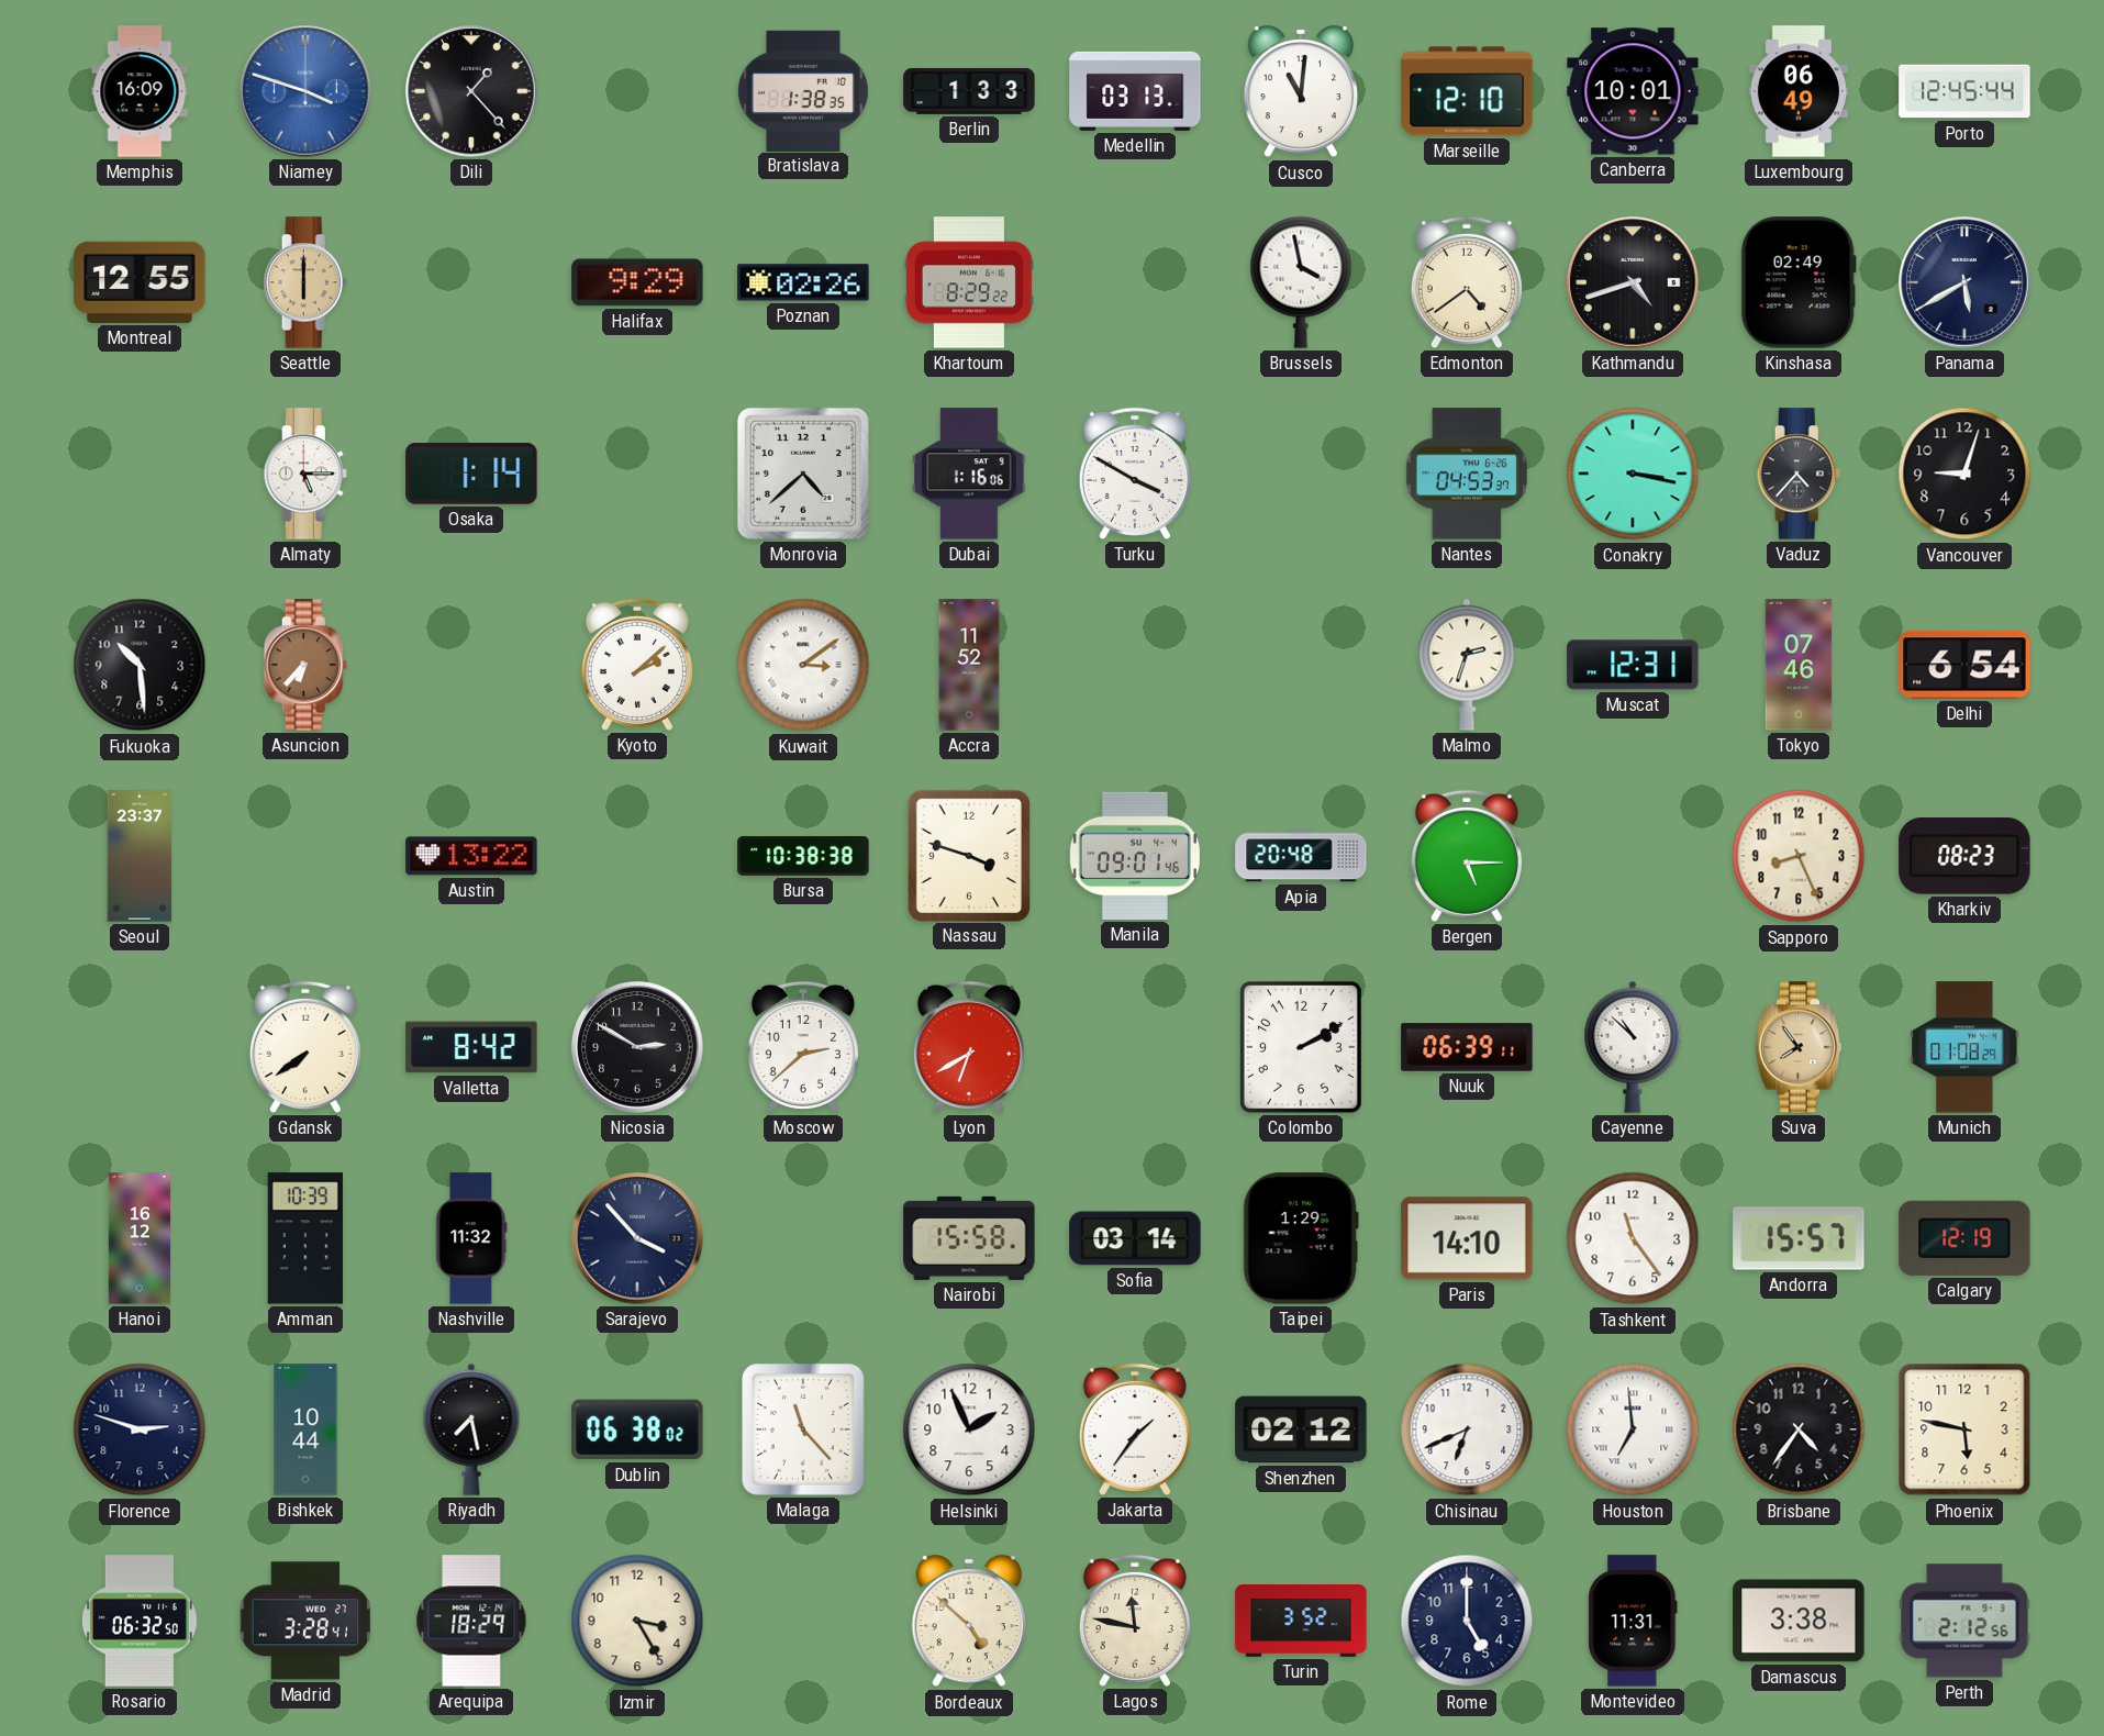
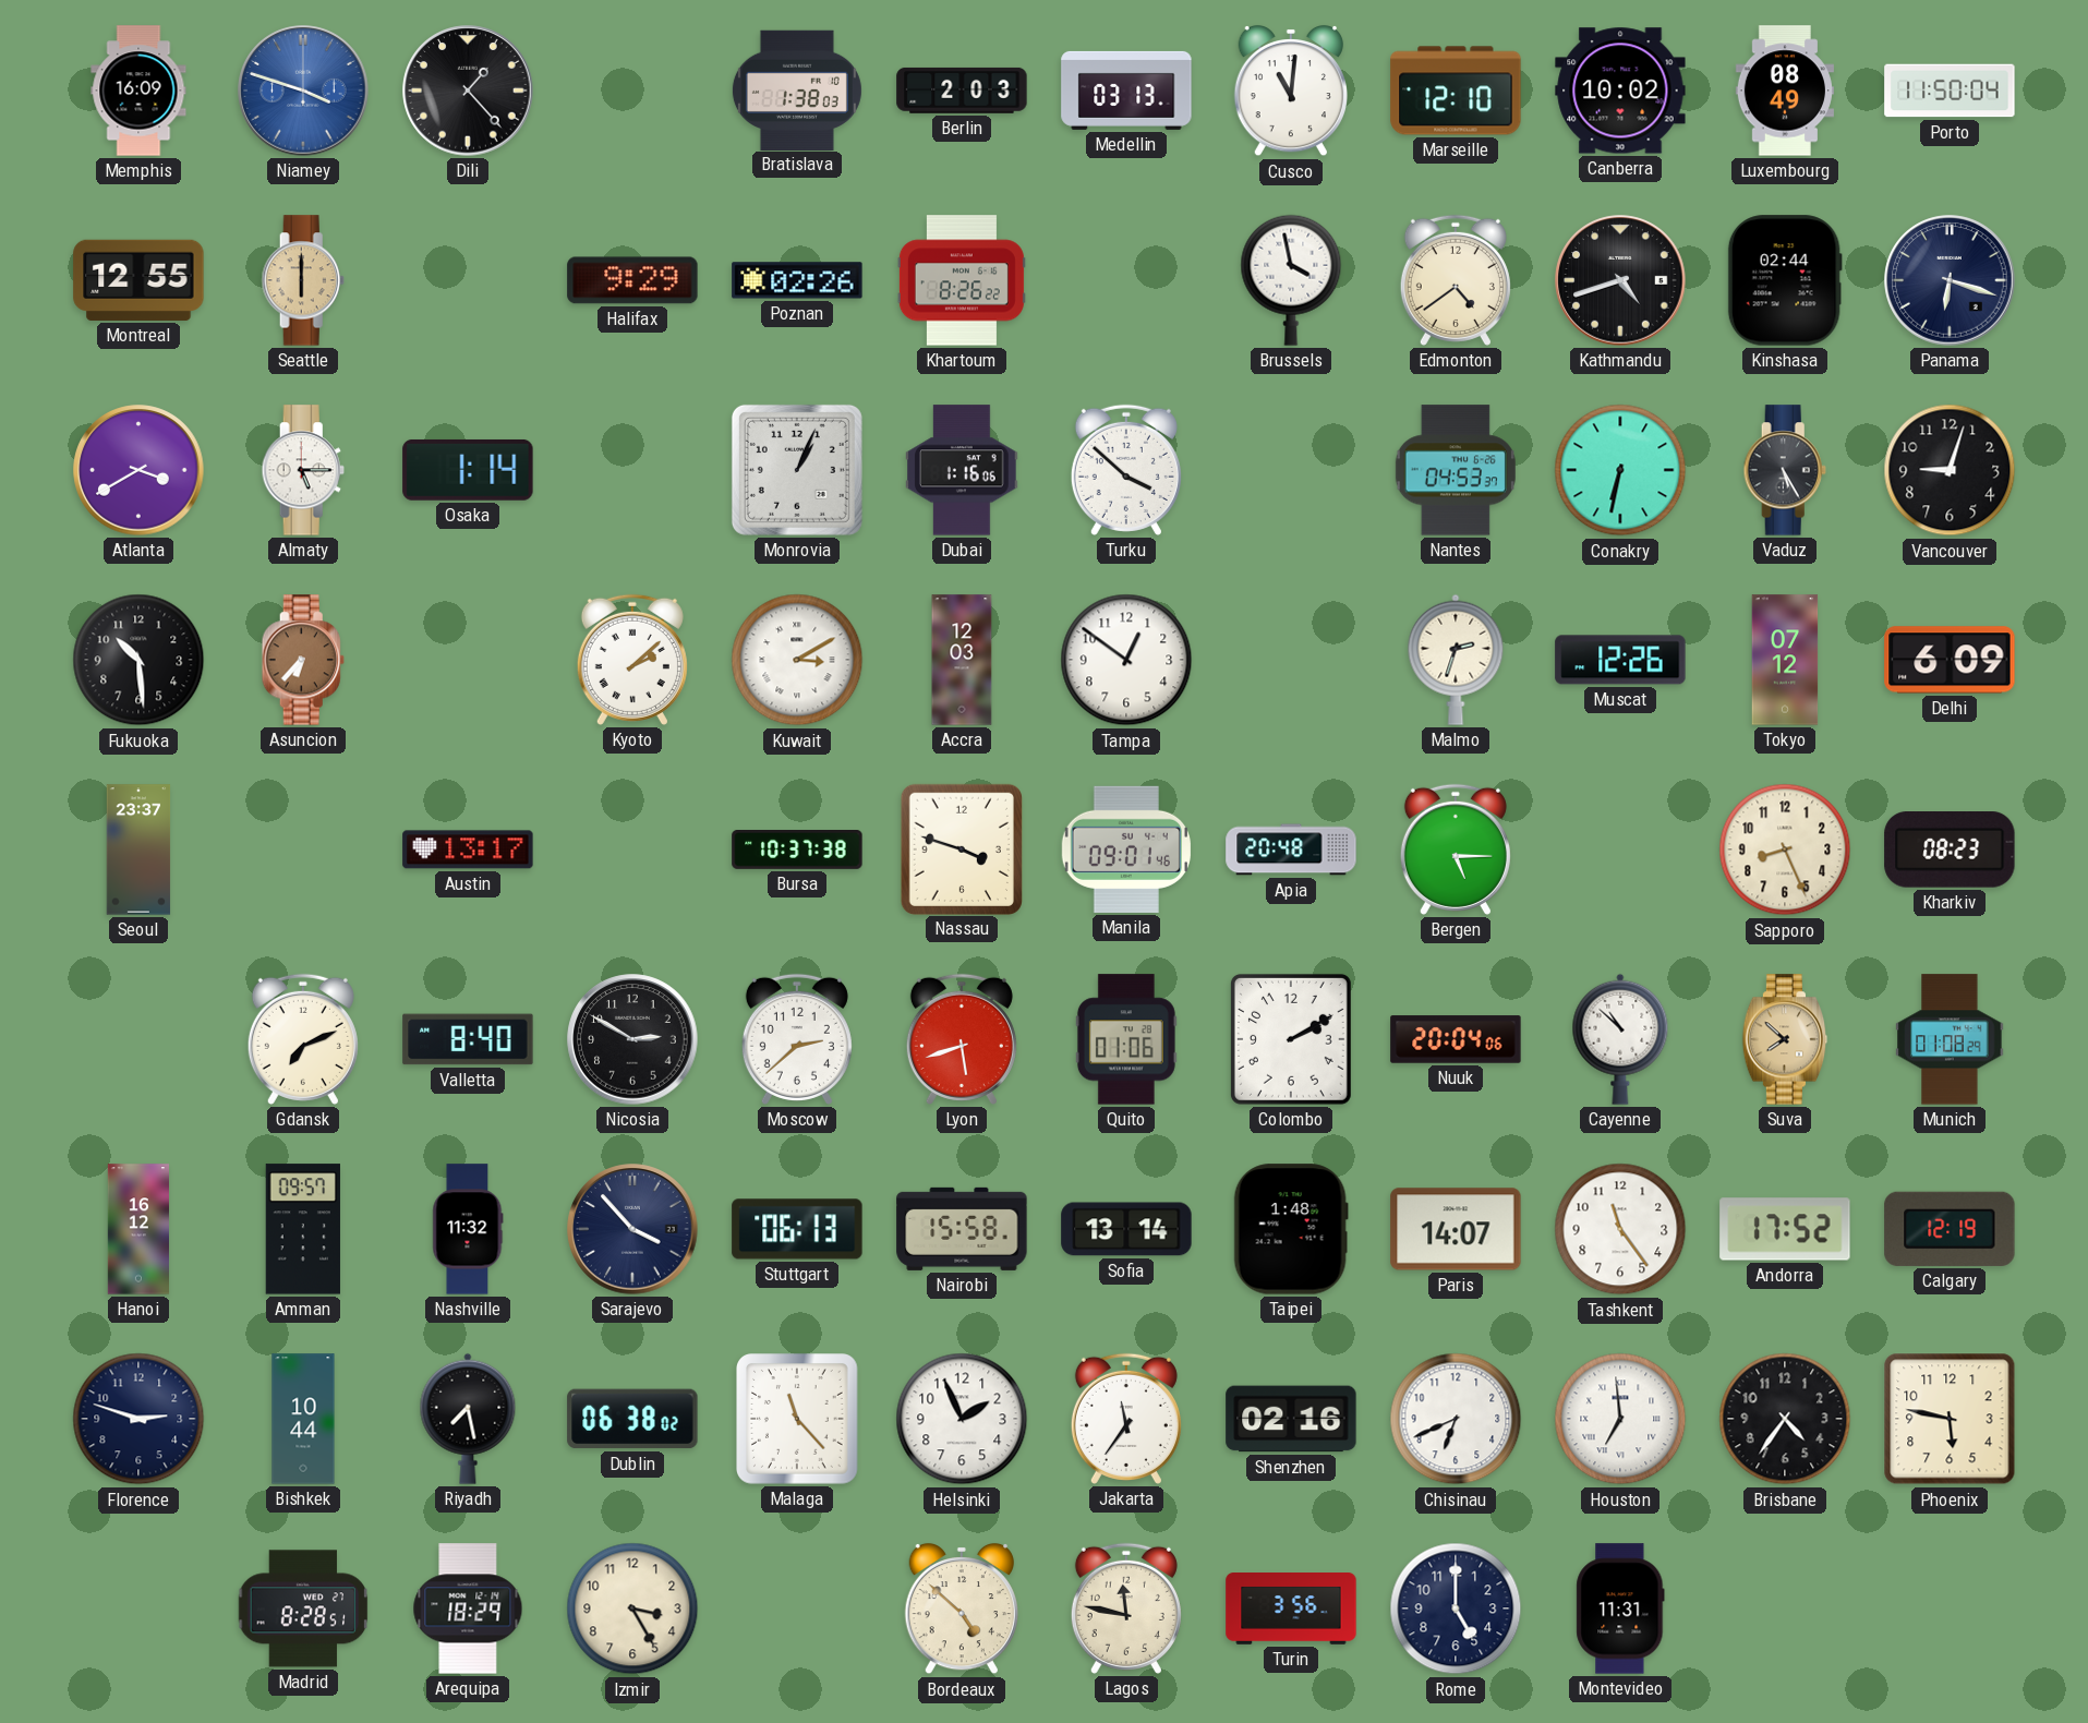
Bratislava: 1:38:35 -> 1:38:03 (797, 89)
Berlin: 1:33 -> 2:03 (962, 91)
Canberra: 10:01 -> 10:02 (1620, 91)
Luxembourg: 06:49 -> 08:49 (1785, 91)
Porto: 12:45 -> 11:50 (1950, 91)
Khartoum: 8:29 -> 8:26 (962, 280)
Kinshasa: 02:49 -> 02:44 (1785, 280)
Panama: 5:40 -> 6:18 (1950, 280)
Atlanta: none -> 3:40 (138, 470)
Monrovia: 4:38 -> 1:04 (797, 470)
Turku: 3:50 -> 3:52 (1126, 470)
Conakry: 3:17 -> 6:32 (1620, 470)
Vaduz: 4:37 -> 5:25 (1785, 470)
Kuwait: 3:09 -> 3:10 (797, 660)
Accra: 11:52 -> 12:03 (962, 660)
Tampa: none -> 12:51 (1126, 660)
Muscat: 12:31 -> 12:26 (1620, 660)
Tokyo: 07:46 -> 07:12 (1785, 660)
Delhi: 6:54 -> 6:09 (1950, 660)
Austin: 13:22 -> 13:17 (468, 850)
Bursa: 10:38 -> 10:37 (797, 851)
Gdansk: 7:39 -> 7:11 (303, 1039)
Valletta: 8:42 -> 8:40 (468, 1039)
Lyon: 6:40 -> 5:42 (962, 1039)
Quito: none -> 01:06 (1126, 1039)
Nuuk: 06:39 -> 20:04 (1456, 1039)
Suva: 7:54 -> 7:52 (1785, 1039)
Amman: 10:39 -> 09:57 (303, 1229)
Stuttgart: none -> 06:13 (797, 1229)
Sofia: 03:14 -> 13:14 (1126, 1229)
Taipei: 1:29 -> 1:48 (1291, 1229)
Paris: 14:10 -> 14:07 (1456, 1229)
Andorra: 15:57 -> 17:52 (1785, 1229)
Jakarta: 1:36 -> 11:36 (1126, 1419)
Shenzhen: 02:12 -> 02:16 (1291, 1419)
Rosario: 06:32 -> none (140, 1621)
Madrid: 3:28 -> 8:28 (303, 1608)
Turin: 3:52 -> 3:56 (1291, 1608)
Damascus: 3:38 -> none (1799, 1621)
Perth: 2:12 -> none (1964, 1621)
